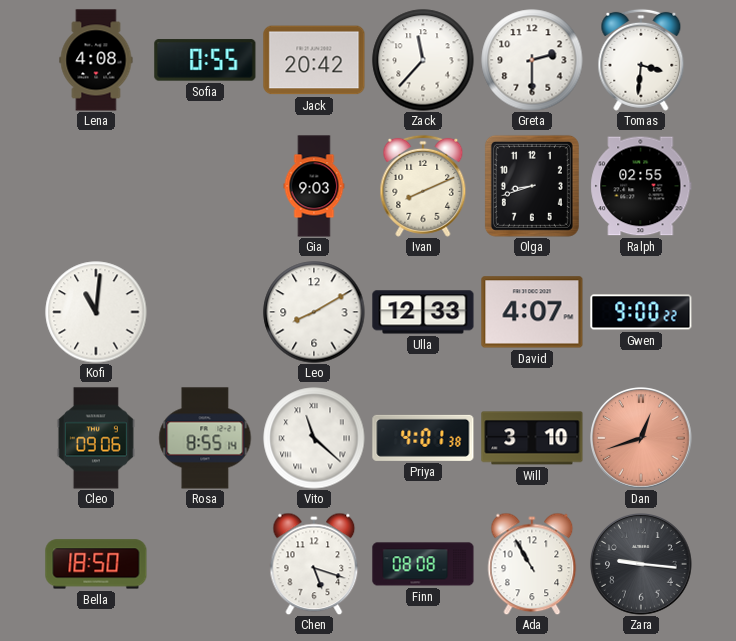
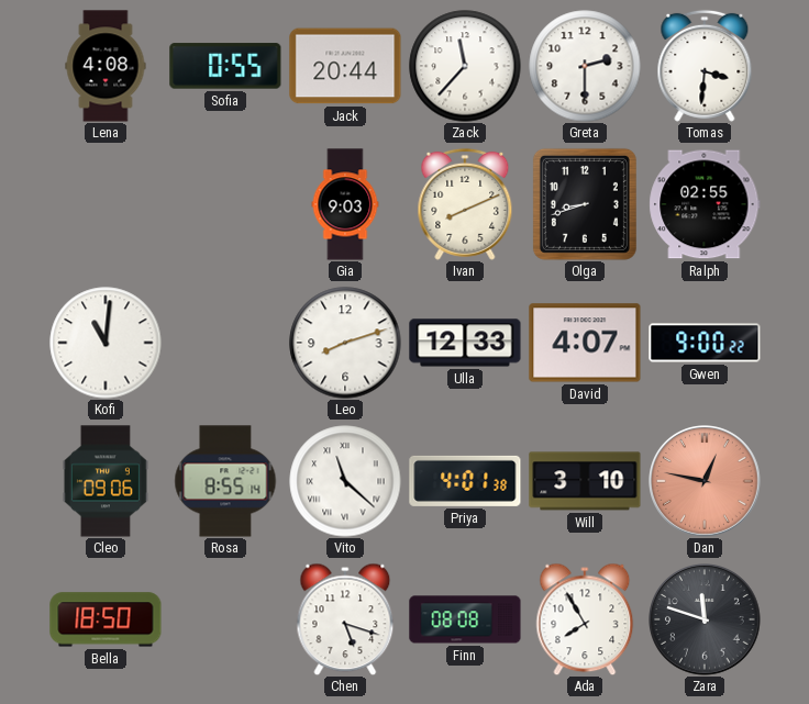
Jack: 20:42 -> 20:44 (345, 66)
Leo: 8:10 -> 8:12 (345, 343)
Dan: 12:42 -> 12:47 (706, 482)
Ada: 10:55 -> 7:55 (585, 619)
Zara: 9:16 -> 11:48 (706, 621)
